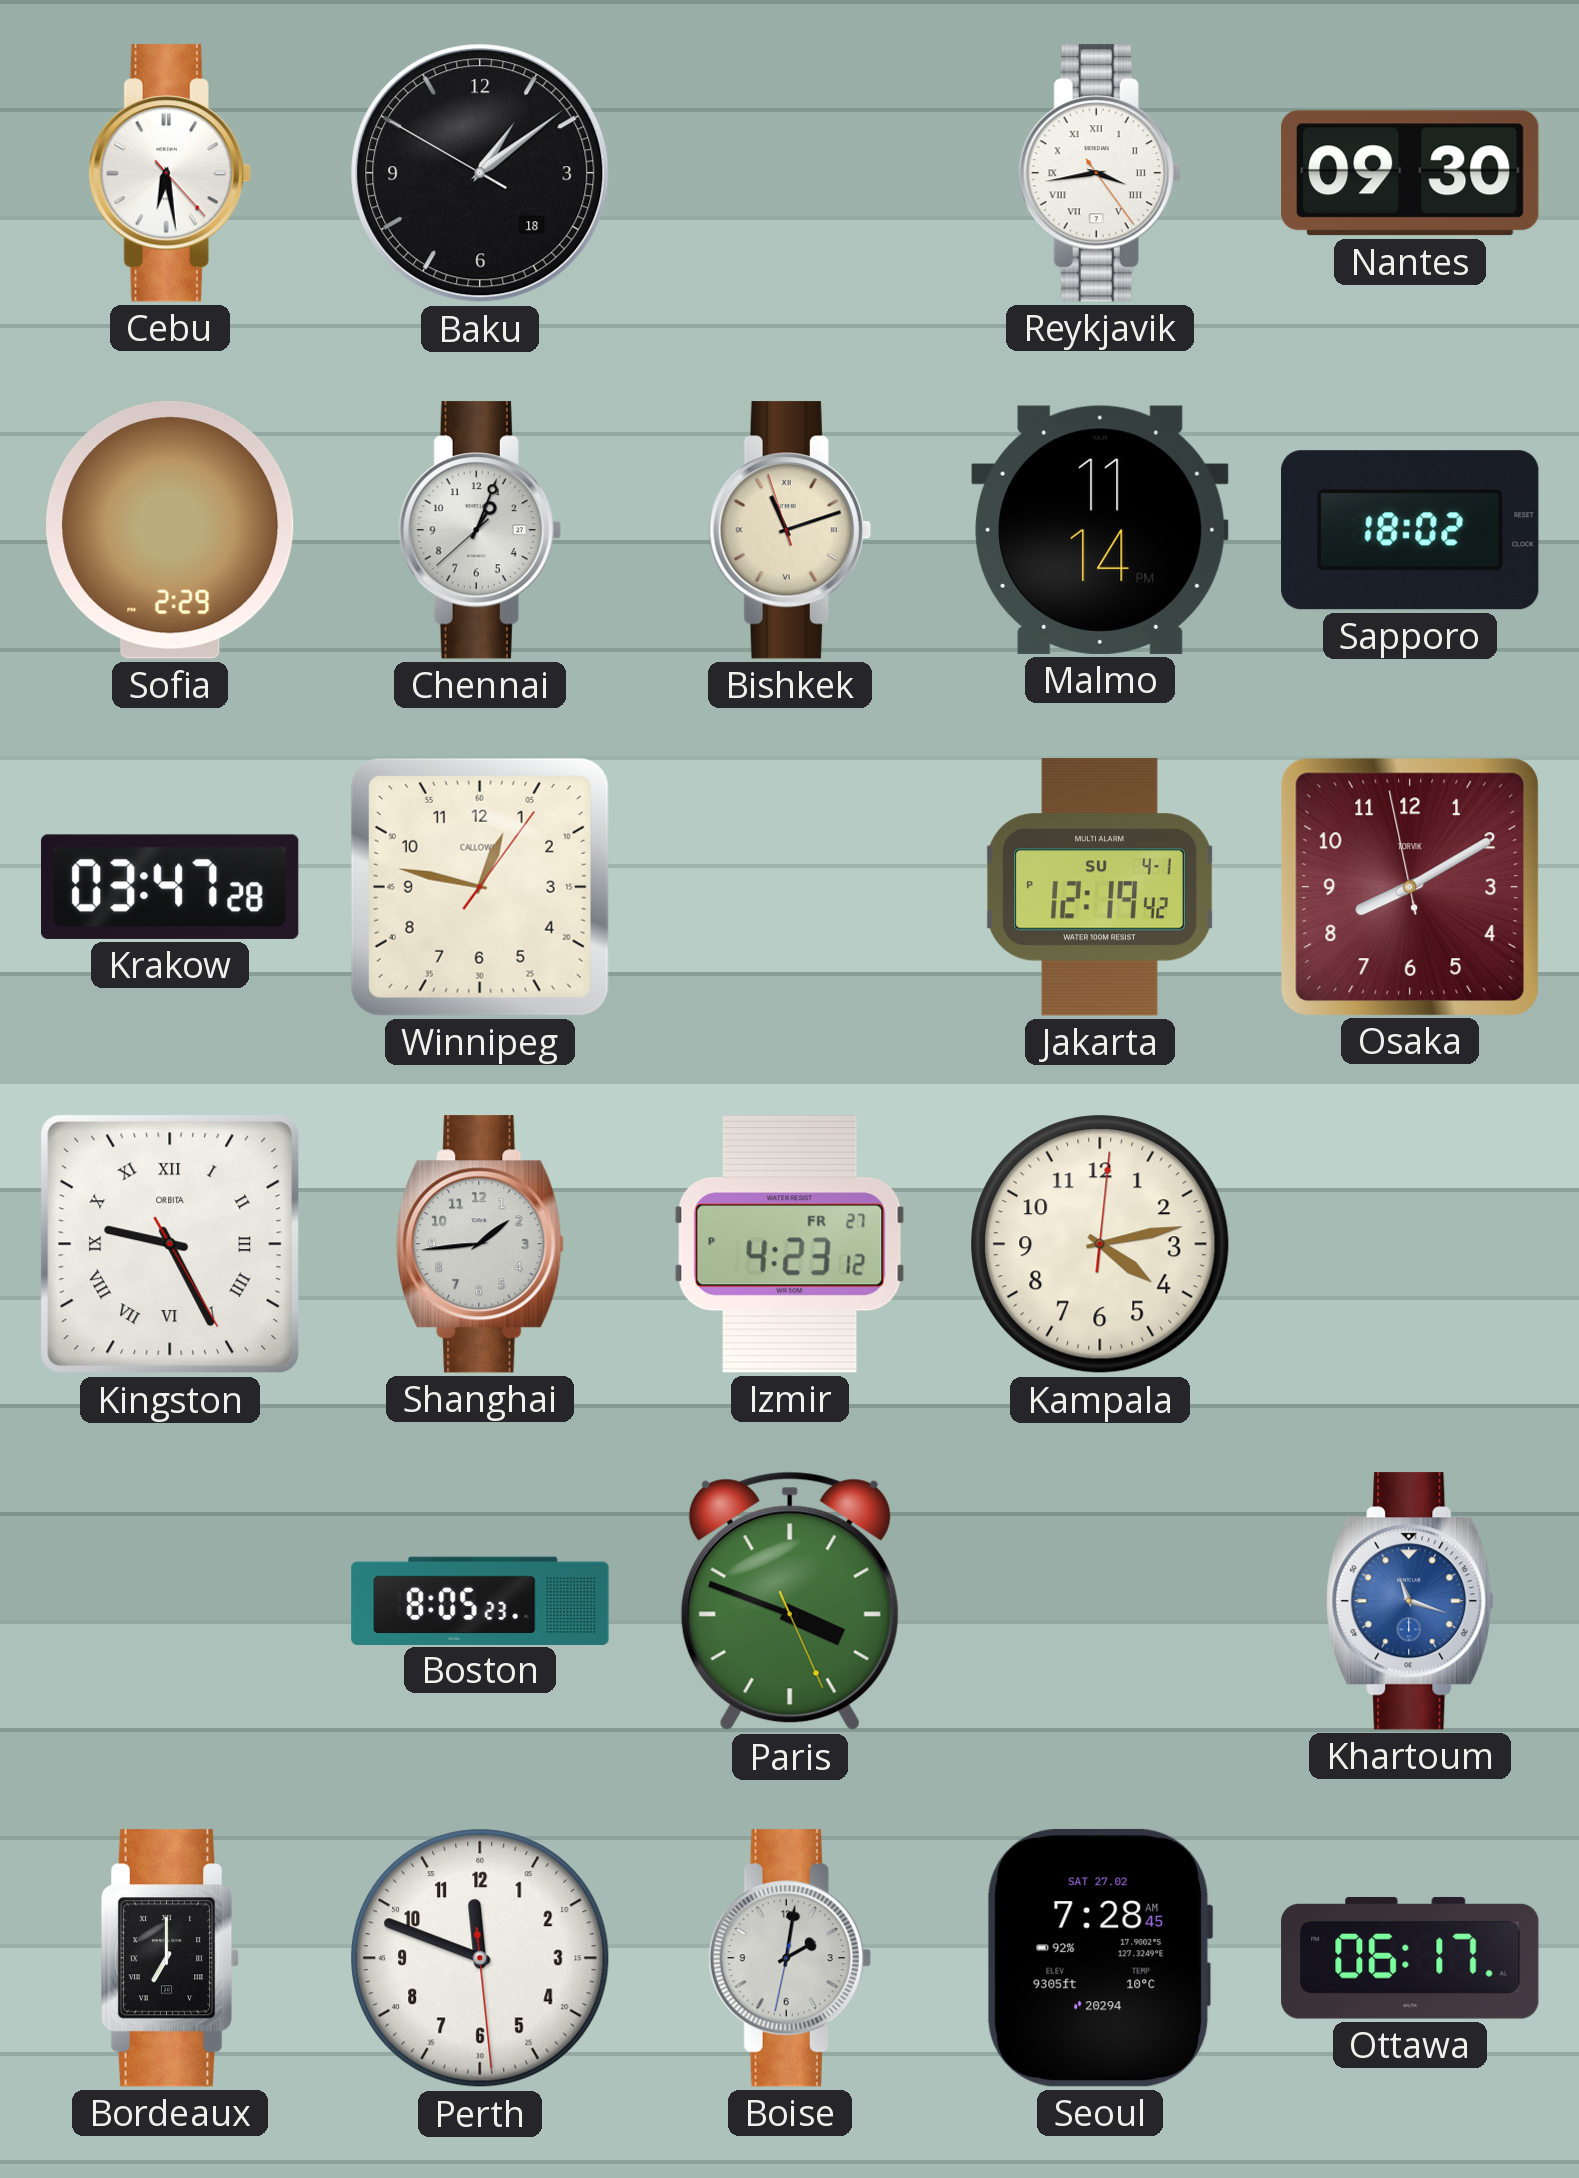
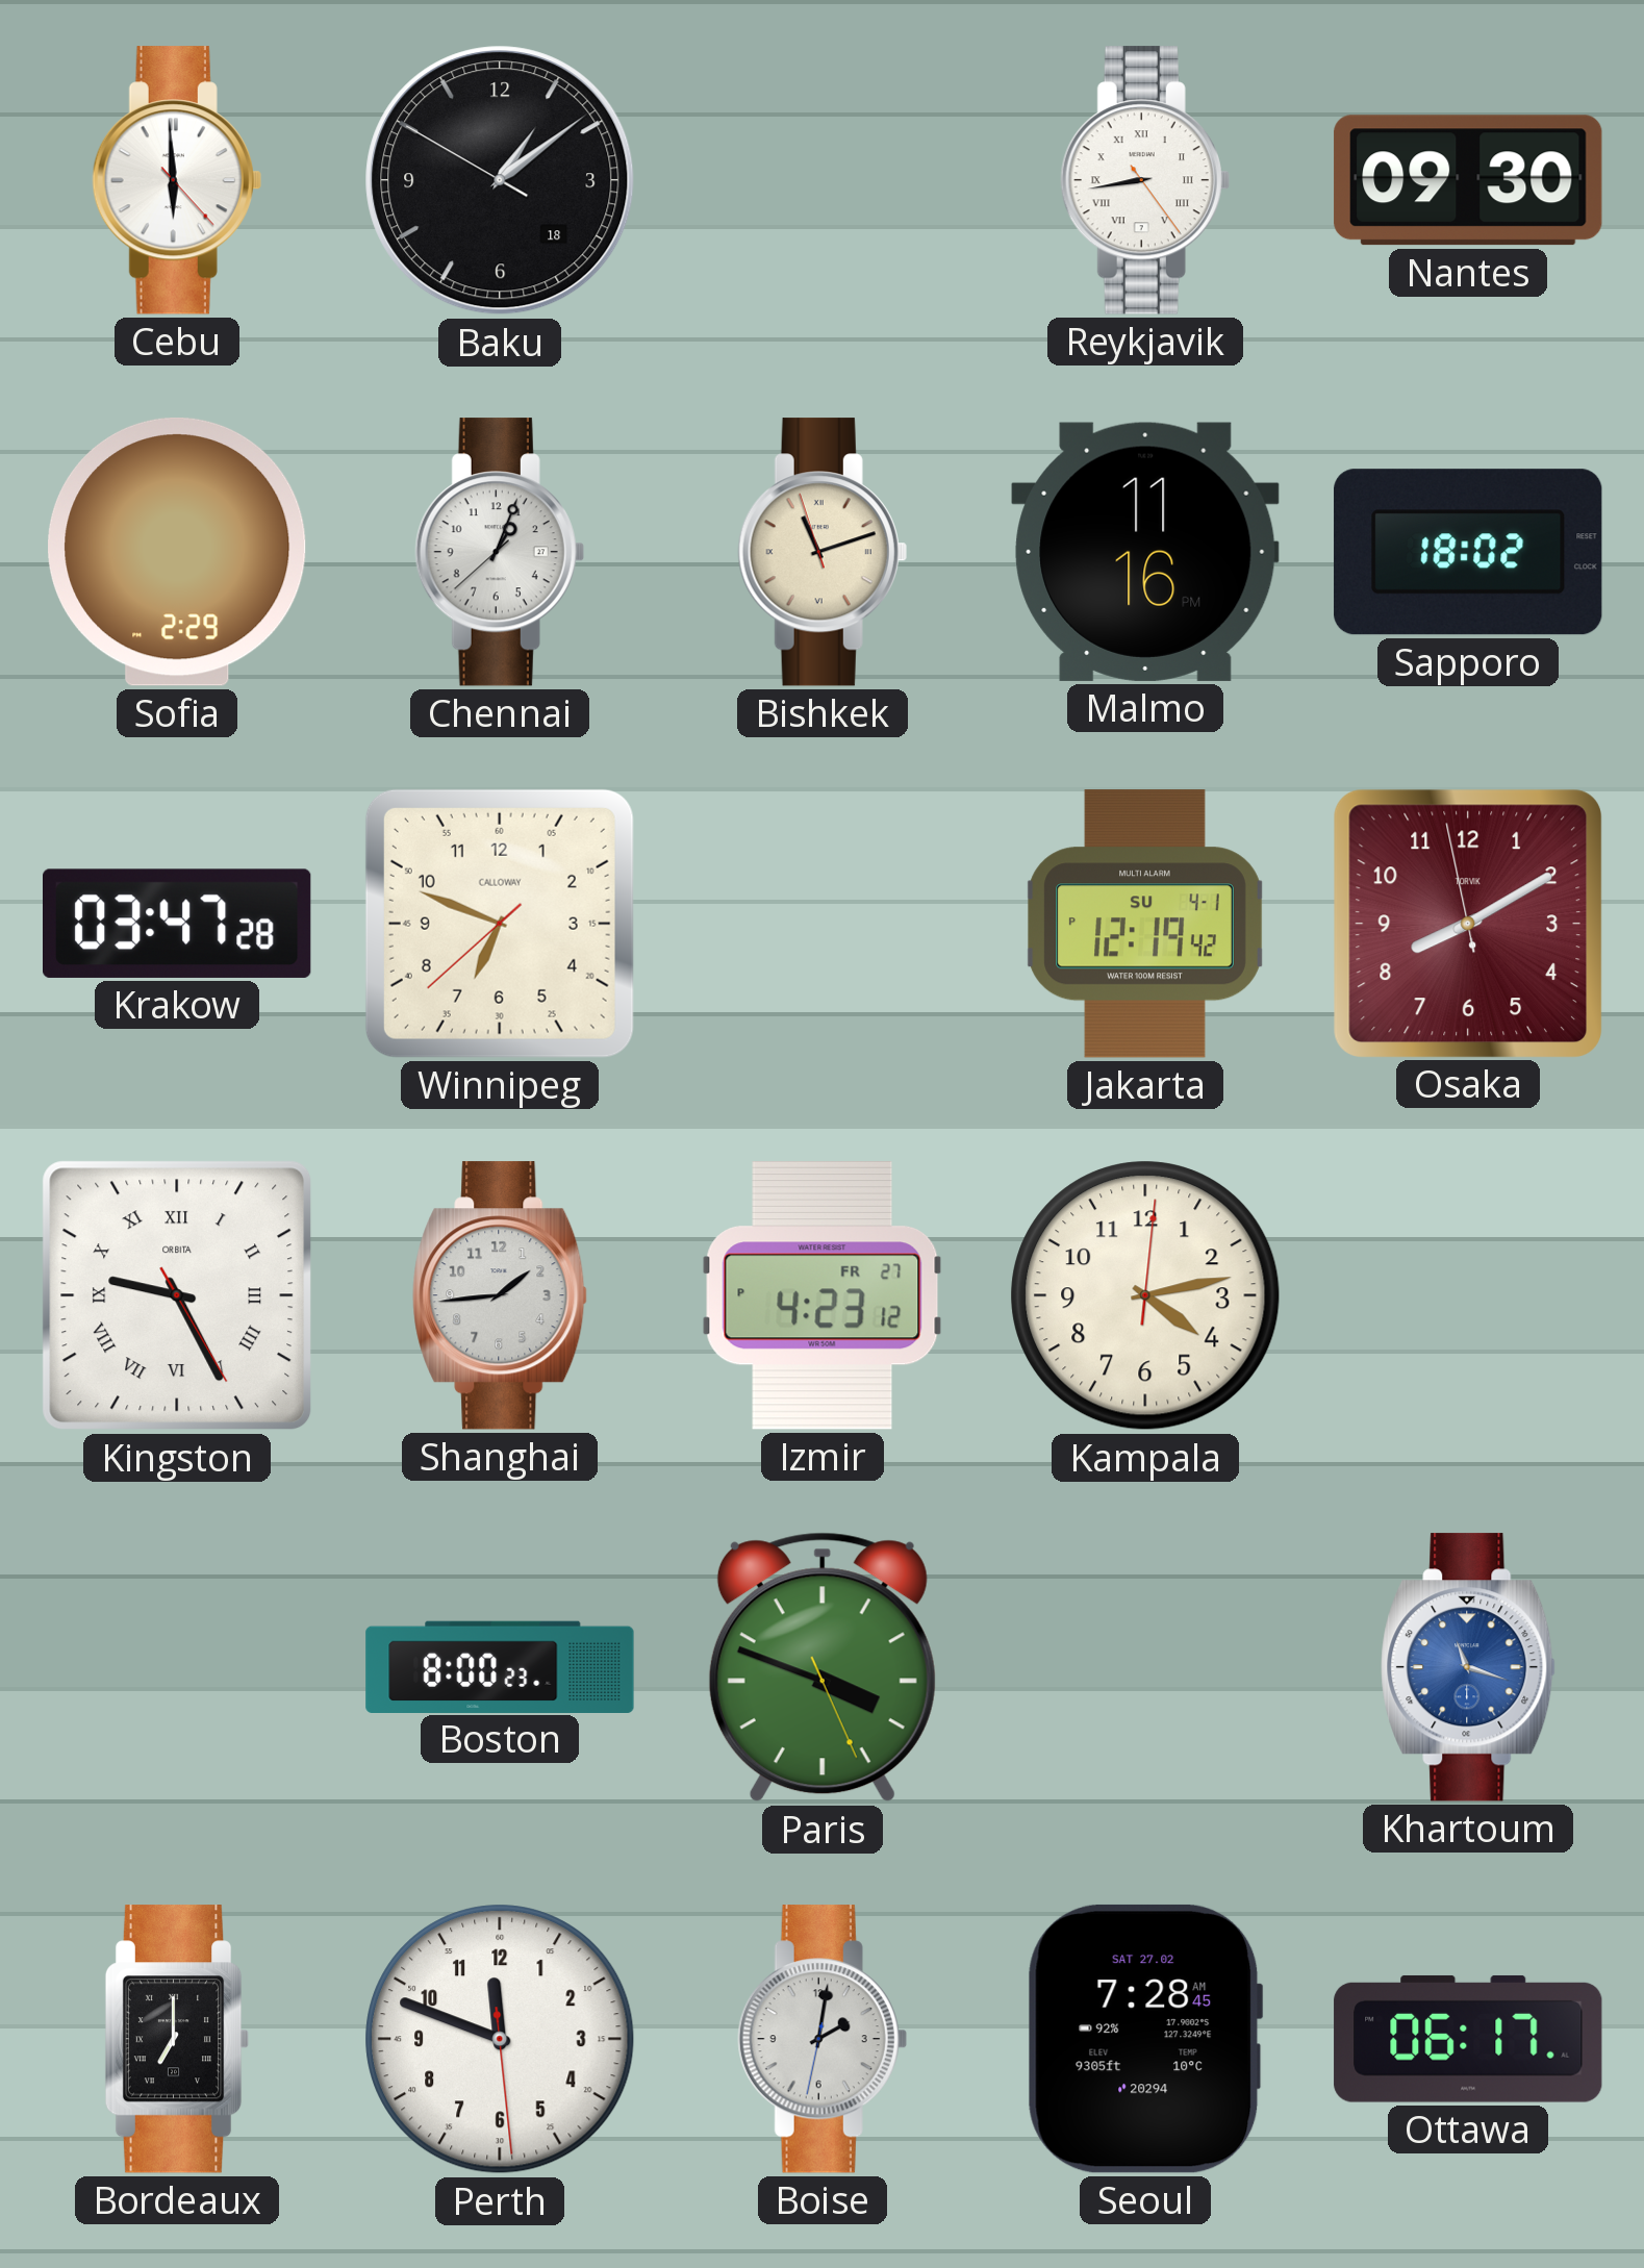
Cebu: 6:28 -> 5:59 (177, 180)
Reykjavik: 3:43 -> 8:43 (1145, 180)
Malmo: 11:14 -> 11:16 (1145, 552)
Winnipeg: 12:47 -> 6:48 (500, 924)
Boston: 8:05 -> 8:00 (500, 1666)
